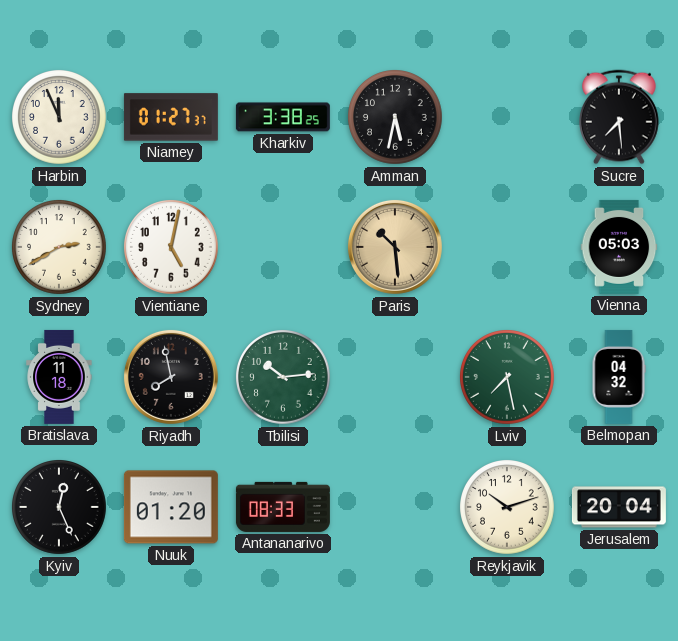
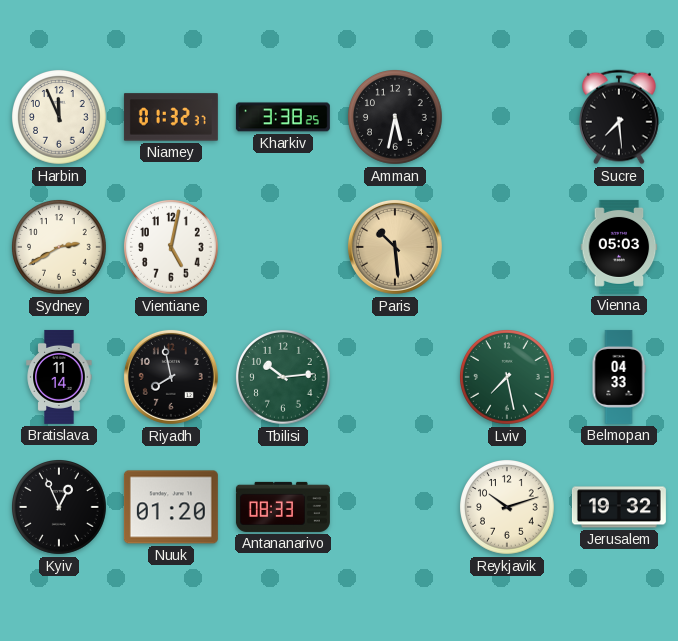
Niamey: 01:27 -> 01:32 (171, 117)
Bratislava: 11:18 -> 11:14 (59, 377)
Belmopan: 04:32 -> 04:33 (619, 377)
Kyiv: 12:26 -> 12:56 (60, 508)
Jerusalem: 20:04 -> 19:32 (619, 507)
